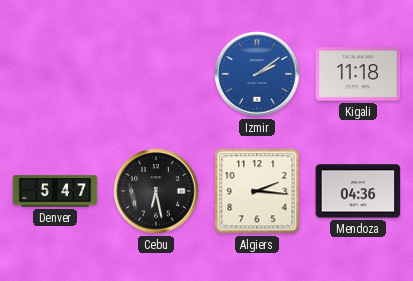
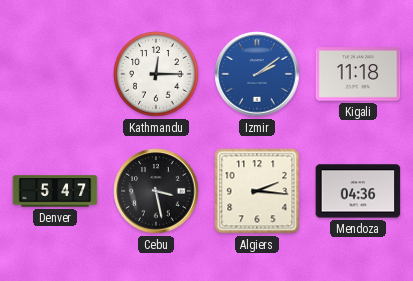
Kathmandu: none -> 12:15 (156, 74)
Cebu: 6:28 -> 3:28 (156, 191)
